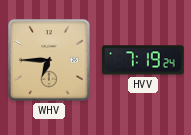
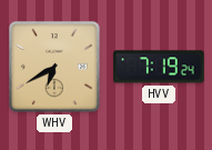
WHV: 6:45 -> 6:40 (54, 67)
